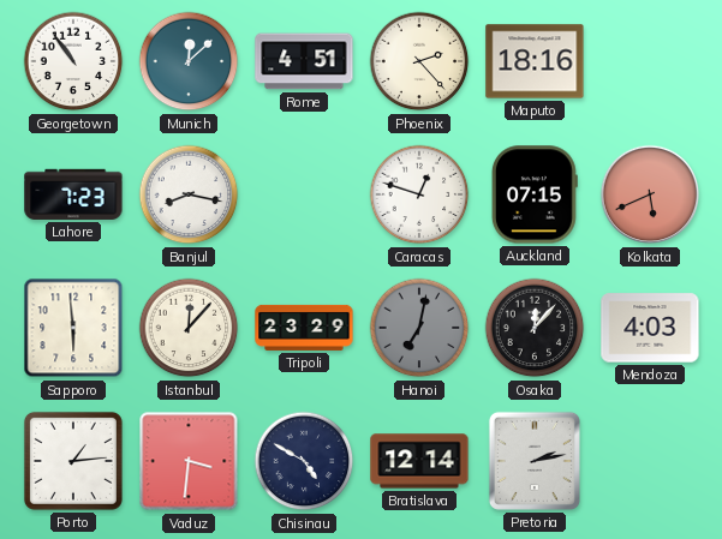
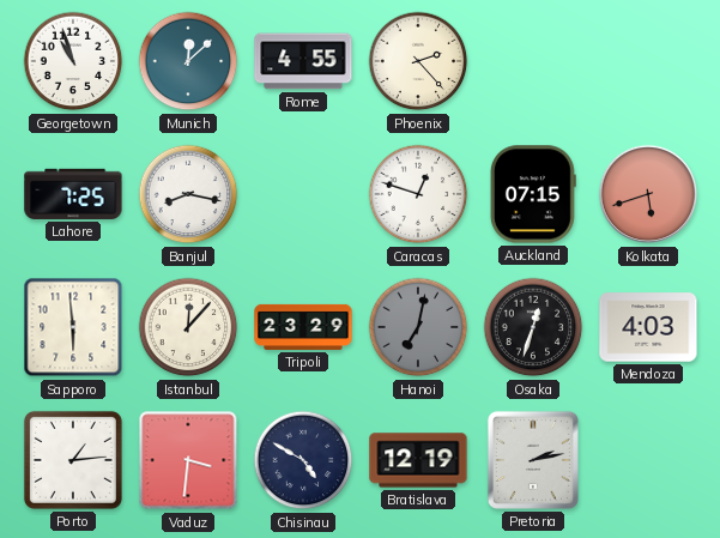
Georgetown: 10:54 -> 10:57 (73, 61)
Rome: 4:51 -> 4:55 (303, 61)
Maputo: 18:16 -> none (535, 61)
Lahore: 7:23 -> 7:25 (73, 194)
Kolkata: 5:41 -> 5:42 (648, 194)
Osaka: 12:07 -> 12:33 (533, 327)
Bratislava: 12:14 -> 12:19 (418, 460)
